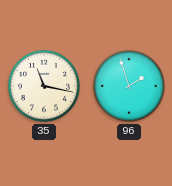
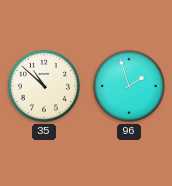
35: 11:17 -> 10:52 (44, 86)
